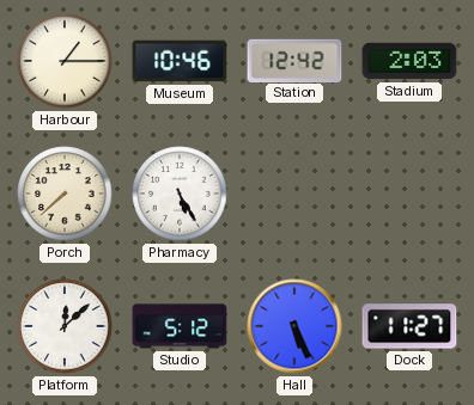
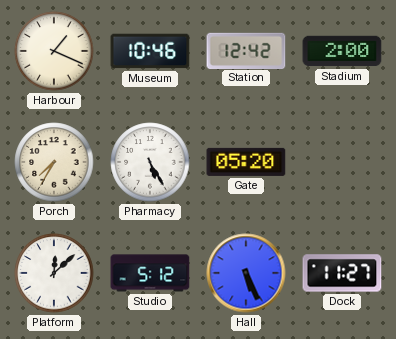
Harbour: 1:15 -> 1:19 (54, 51)
Stadium: 2:03 -> 2:00 (342, 51)
Porch: 7:38 -> 7:35 (54, 162)
Gate: none -> 05:20 (246, 162)
